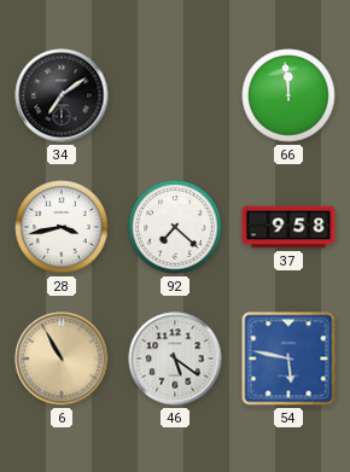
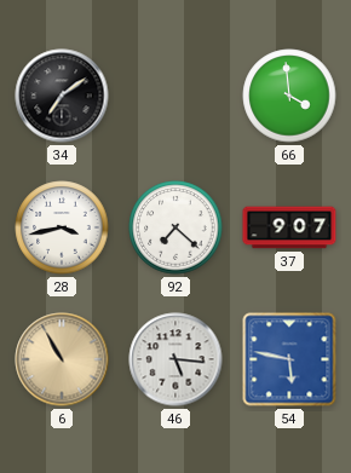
66: 11:59 -> 3:59 (289, 96)
37: 9:58 -> 9:07 (289, 227)
46: 5:21 -> 5:16 (175, 359)
